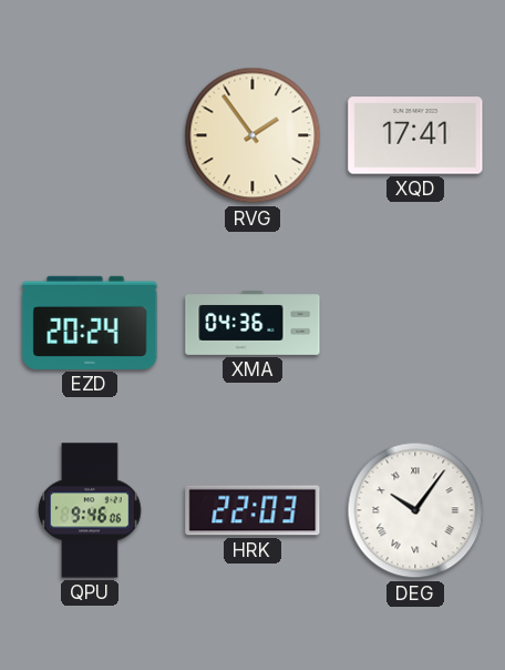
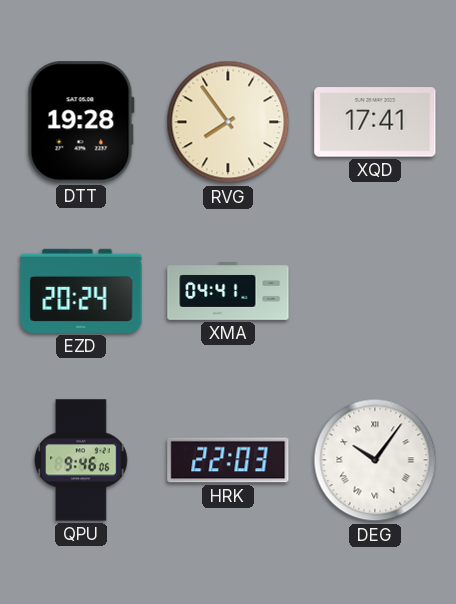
DTT: none -> 19:28 (81, 122)
RVG: 1:54 -> 7:54 (228, 122)
XMA: 04:36 -> 04:41 (228, 292)
